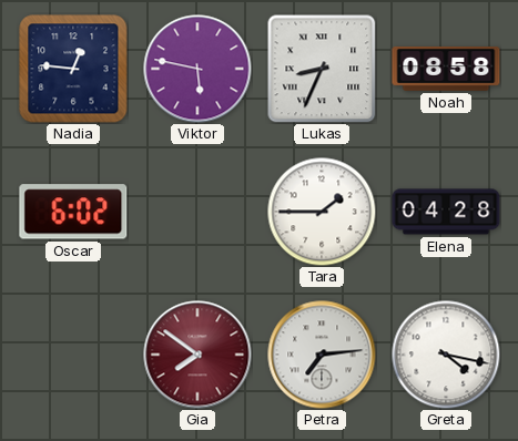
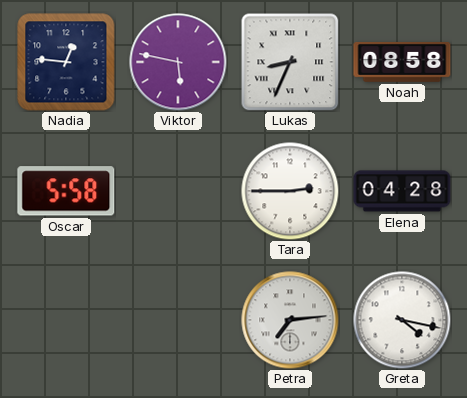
Oscar: 6:02 -> 5:58 (66, 191)
Tara: 1:45 -> 2:45 (290, 191)
Gia: 7:51 -> none (197, 355)
